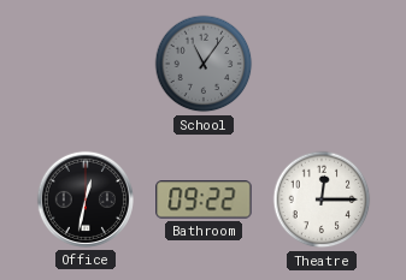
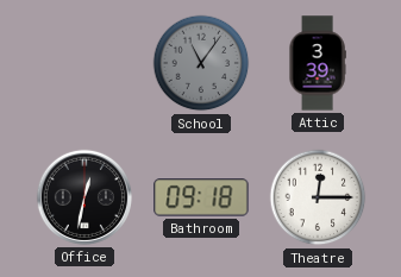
Attic: none -> 3:39 (318, 63)
Bathroom: 09:22 -> 09:18 (201, 197)
